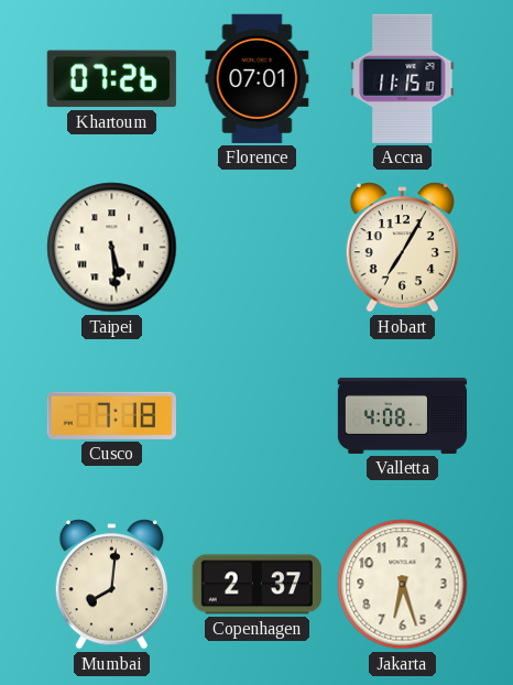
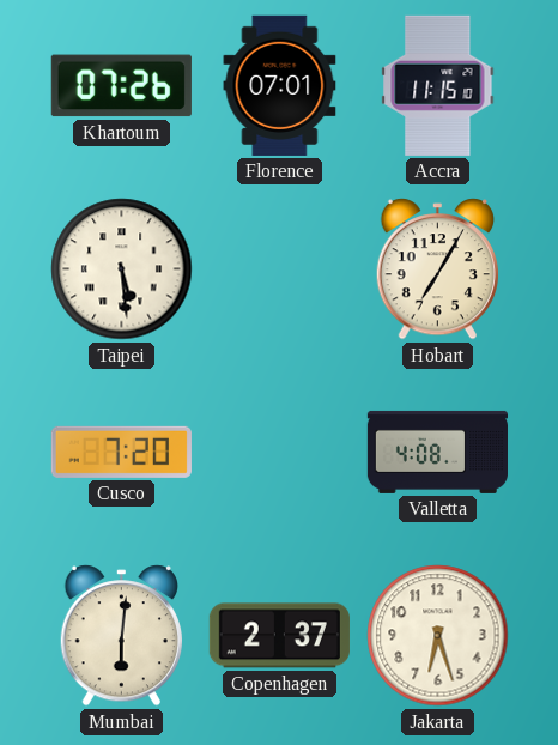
Cusco: 7:18 -> 7:20 (121, 452)
Mumbai: 8:01 -> 6:01 (121, 636)
